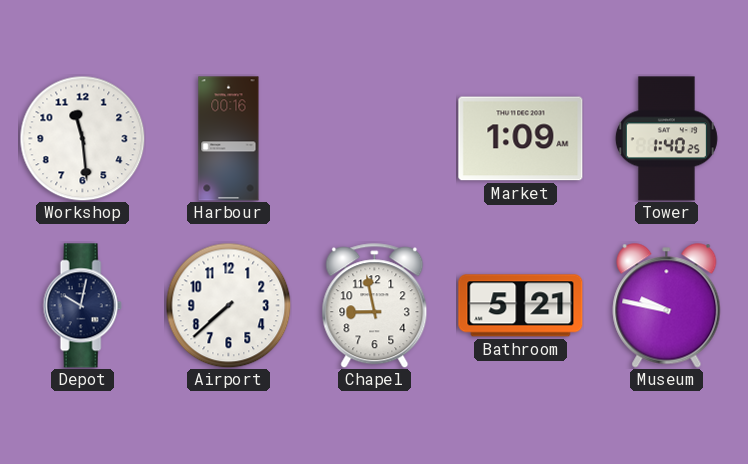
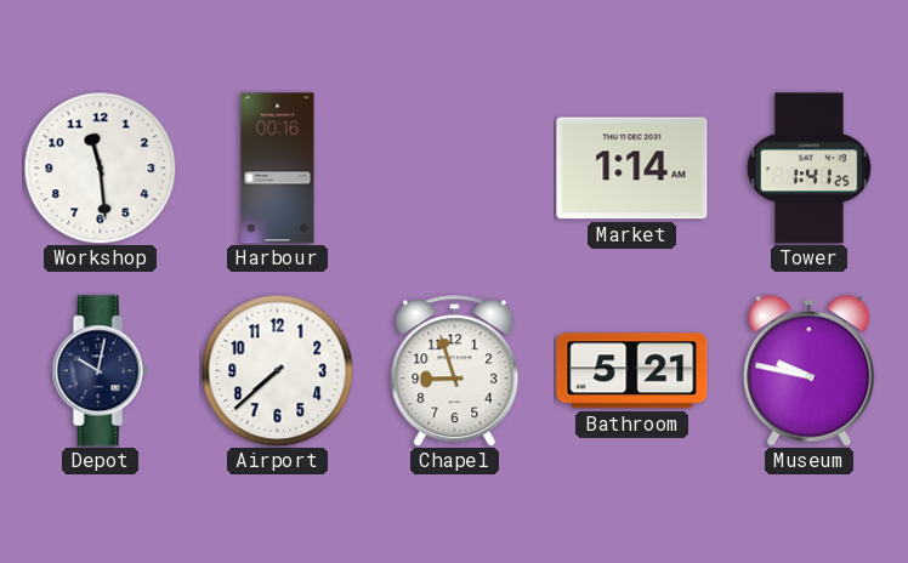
Market: 1:09 -> 1:14 (632, 169)
Tower: 1:40 -> 1:41 (808, 169)
Chapel: 8:58 -> 8:57 (455, 371)
